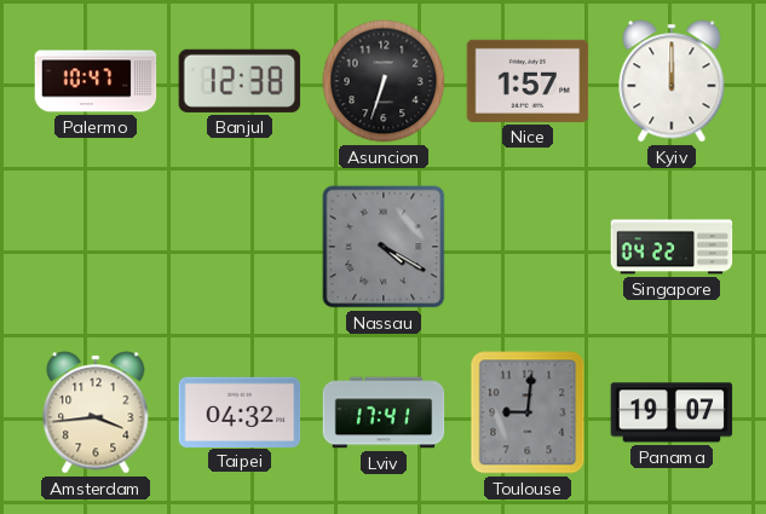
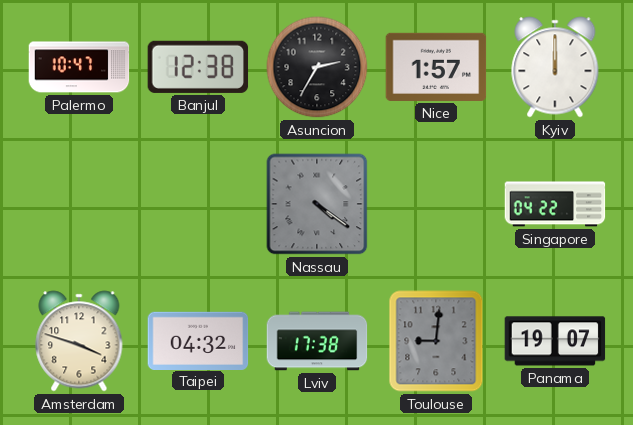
Asuncion: 6:33 -> 2:35 (317, 67)
Nassau: 4:20 -> 4:21 (317, 204)
Amsterdam: 3:44 -> 3:48 (79, 341)
Lviv: 17:41 -> 17:38 (317, 341)
